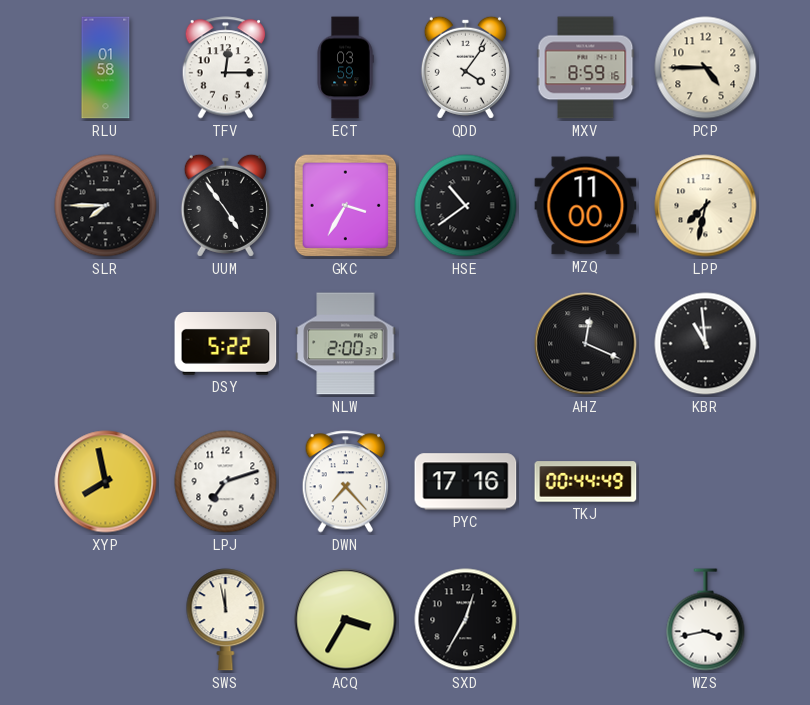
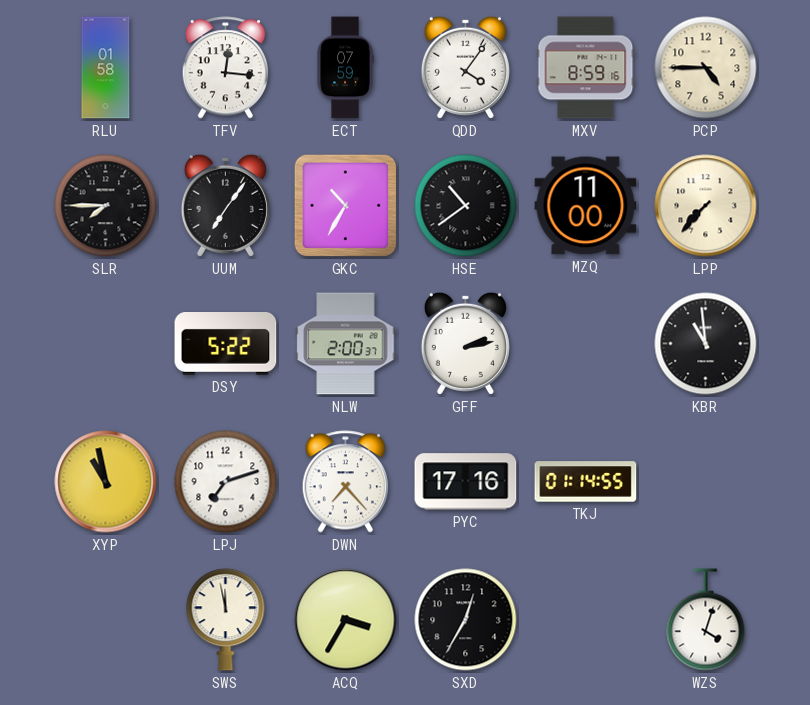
TFV: 12:15 -> 12:16 (226, 68)
ECT: 03:59 -> 07:59 (345, 68)
UUM: 4:54 -> 7:06 (225, 205)
GKC: 3:35 -> 10:35 (346, 206)
LPP: 7:32 -> 7:37 (706, 206)
GFF: none -> 2:13 (465, 343)
AHZ: 12:19 -> none (586, 344)
XYP: 7:58 -> 10:58 (106, 482)
TKJ: 00:44 -> 01:14 (586, 482)
WZS: 3:43 -> 4:03 (706, 620)
